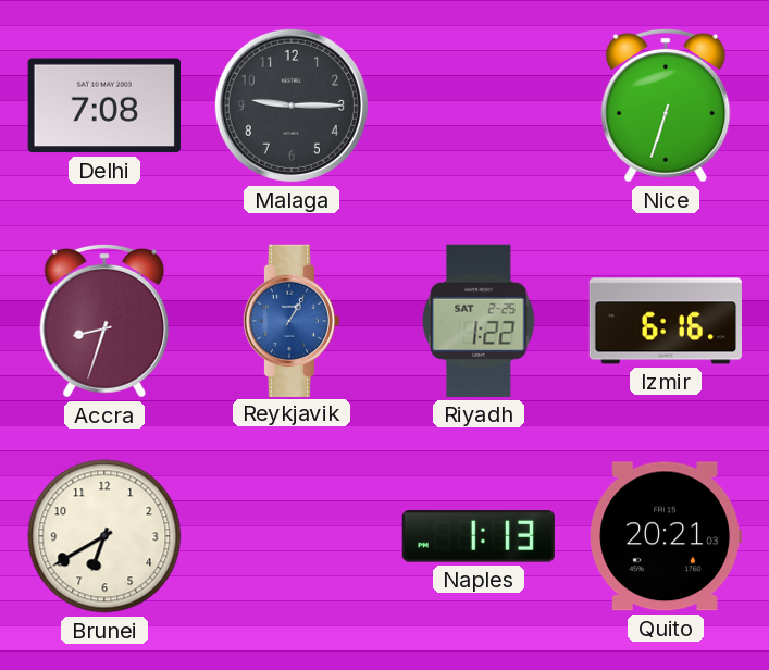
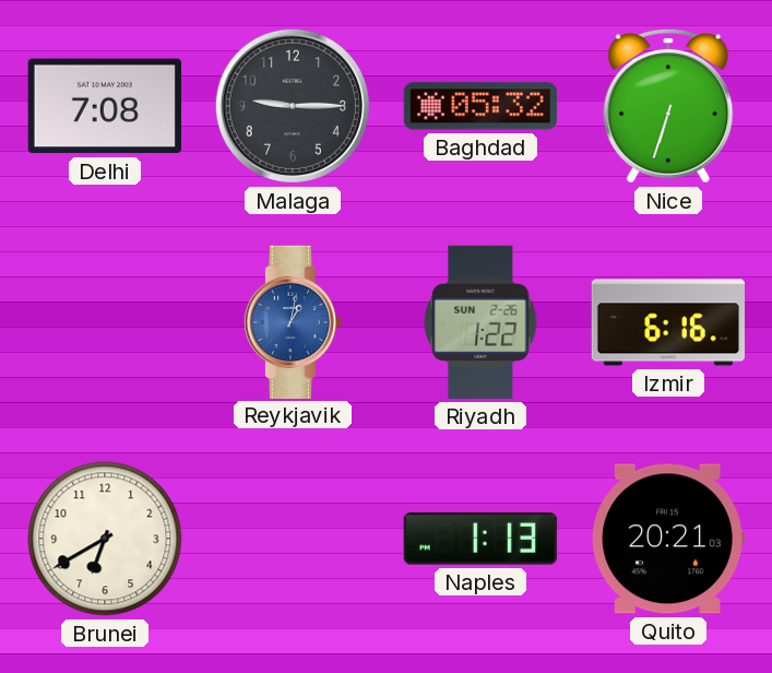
Baghdad: none -> 05:32 (479, 106)
Accra: 8:33 -> none (104, 321)
Reykjavik: 1:05 -> 1:02 (293, 321)
Riyadh date: SAT 2-25 -> SUN 2-26 (480, 322)
